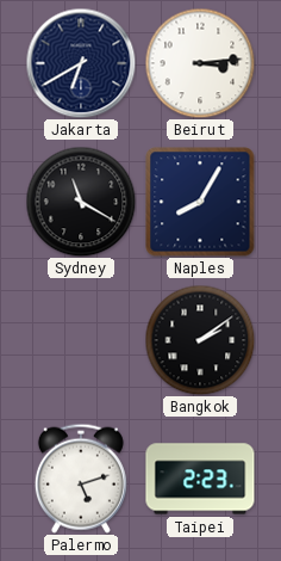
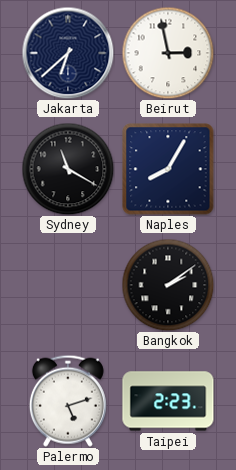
Jakarta: 6:40 -> 6:38 (68, 53)
Beirut: 3:14 -> 2:58 (168, 53)
